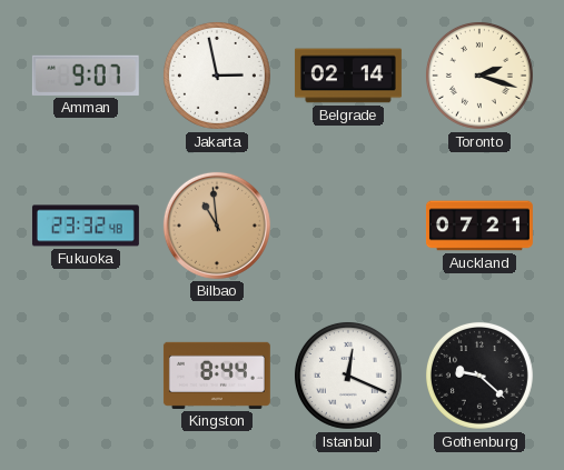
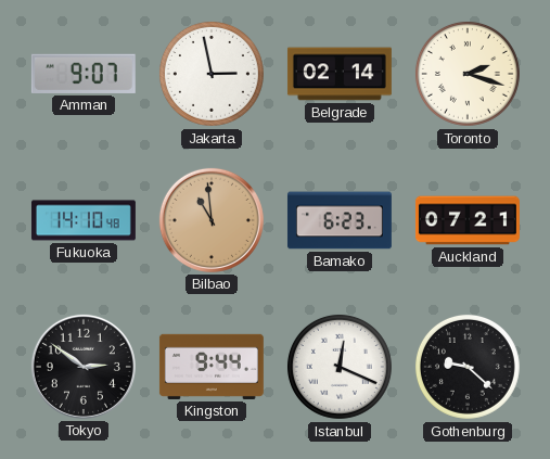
Fukuoka: 23:32 -> 14:10 (84, 220)
Bamako: none -> 6:23 (340, 220)
Tokyo: none -> 2:51 (84, 367)
Kingston: 8:44 -> 9:44 (212, 367)
